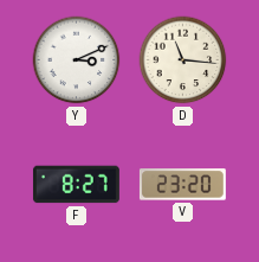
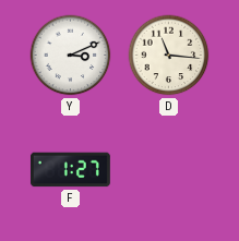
F: 8:27 -> 1:27 (70, 170)
V: 23:20 -> none (182, 185)
